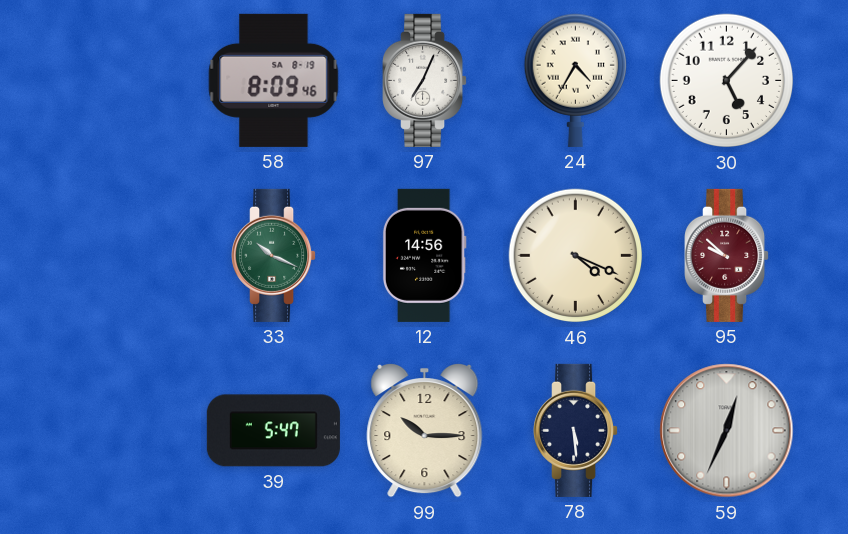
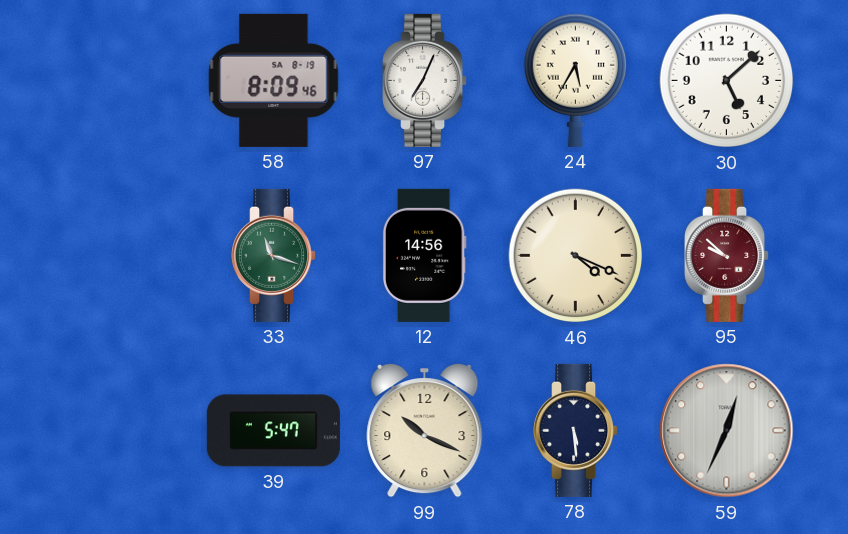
24: 4:35 -> 5:35 (575, 80)
30: 5:07 -> 5:08 (727, 81)
33: 10:19 -> 11:18 (274, 255)
99: 10:15 -> 10:19 (425, 430)
